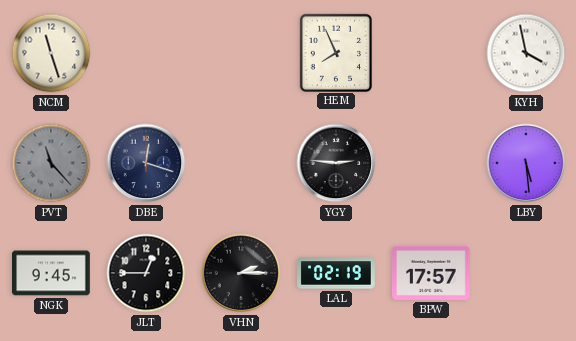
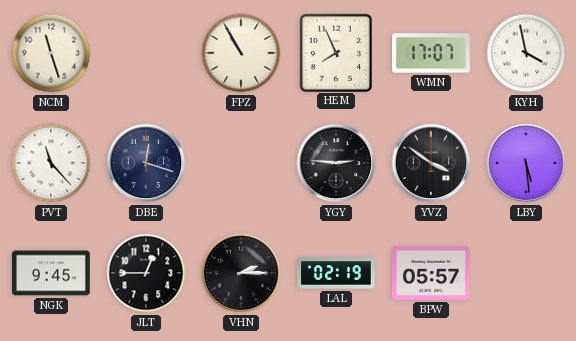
FPZ: none -> 10:55 (241, 53)
WMN: none -> 17:07 (432, 53)
PVT dial: grey -> white (51, 163)
YVZ: none -> 3:51 (431, 163)
BPW: 17:57 -> 05:57 (432, 273)
